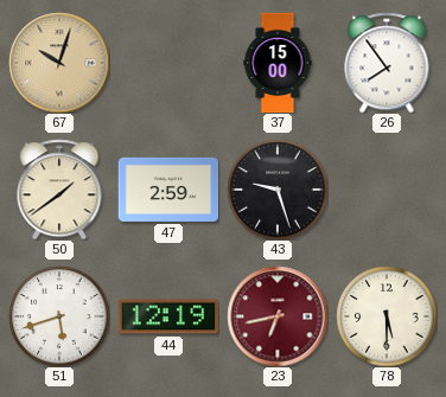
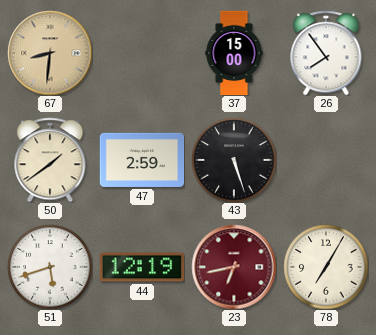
67: 10:03 -> 8:31 (50, 53)
43: 9:27 -> 5:27 (234, 160)
78: 5:30 -> 7:05 (326, 267)
